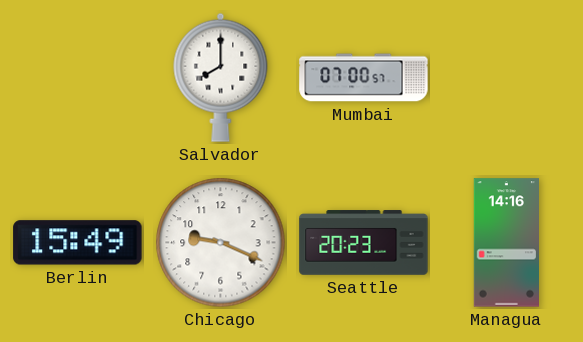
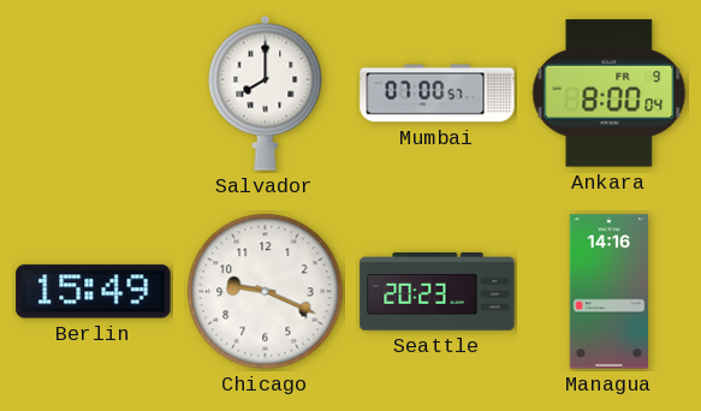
Ankara: none -> 8:00 (610, 94)
